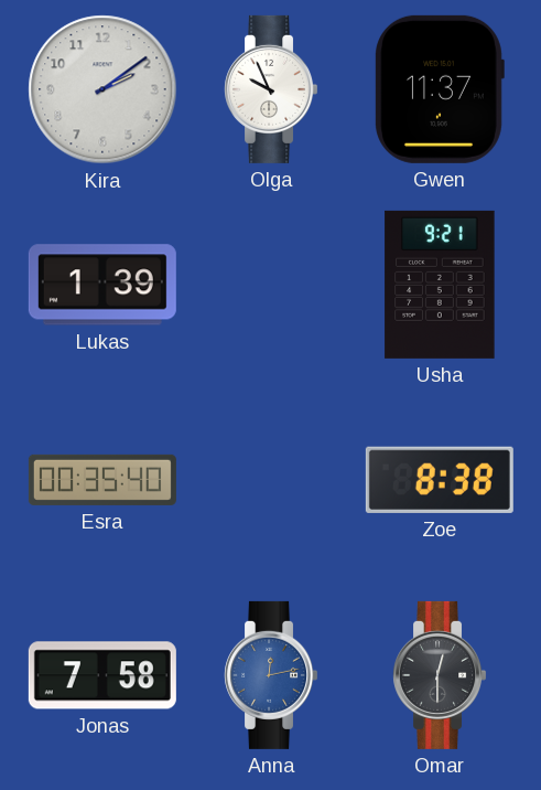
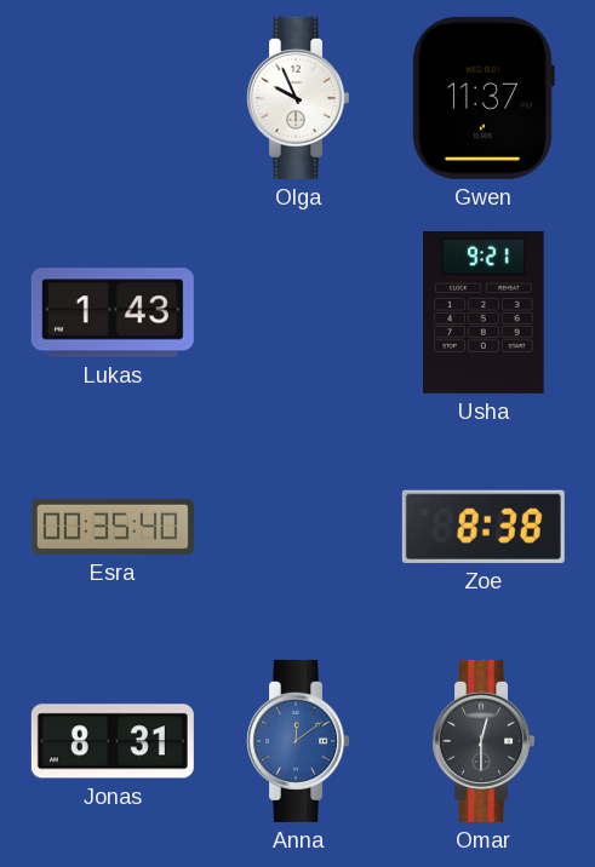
Kira: 2:09 -> none (102, 89)
Lukas: 1:39 -> 1:43 (113, 312)
Jonas: 7:58 -> 8:31 (113, 741)
Anna: 12:13 -> 12:09 (298, 741)
